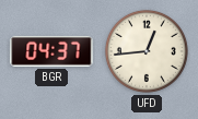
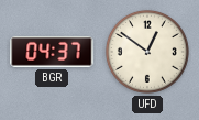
UFD: 12:44 -> 12:51 (147, 52)
